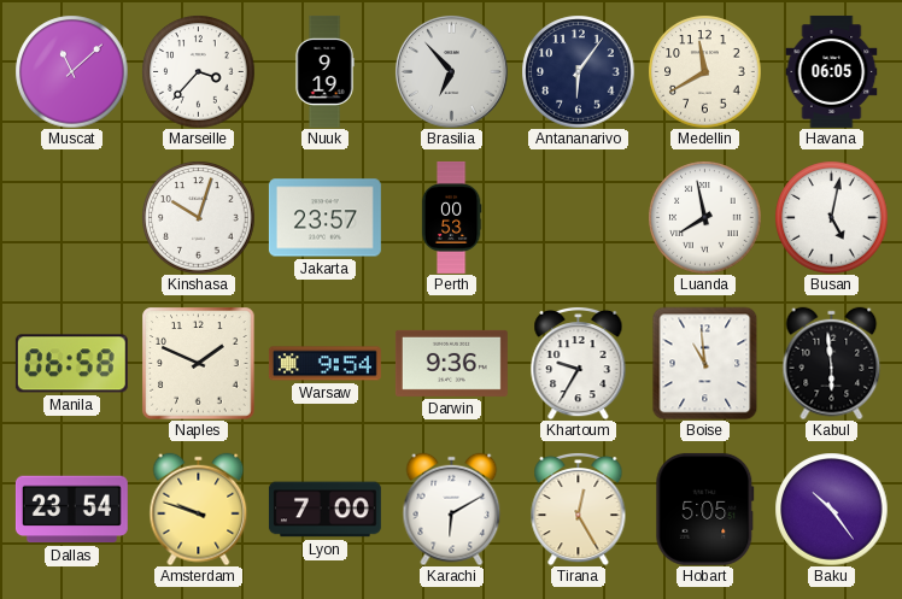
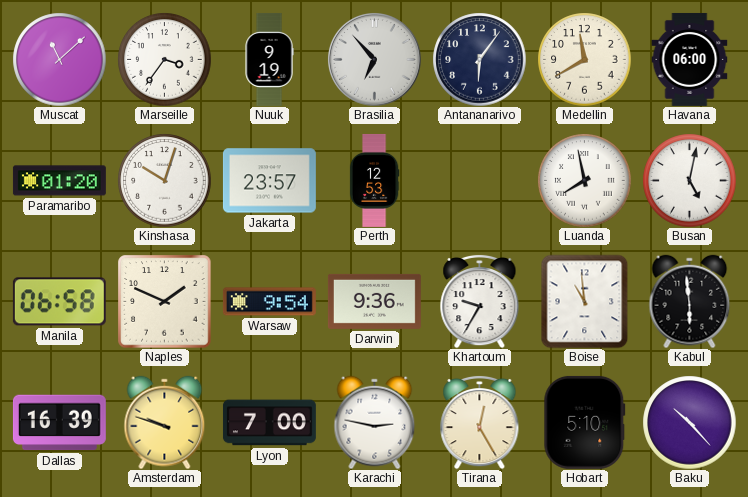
Marseille: 3:37 -> 3:36 (164, 59)
Havana: 06:05 -> 06:00 (690, 59)
Paramaribo: none -> 01:20 (59, 181)
Perth: 00:53 -> 12:53 (374, 180)
Dallas: 23:54 -> 16:39 (59, 423)
Karachi: 6:10 -> 2:47 (375, 422)
Hobart: 5:05 -> 5:10 (585, 422)
Baku: 10:24 -> 10:23 (689, 422)
